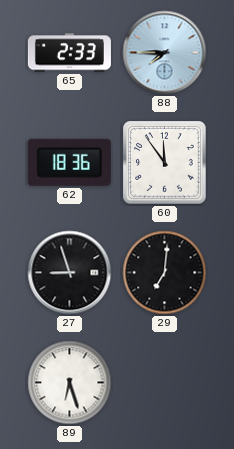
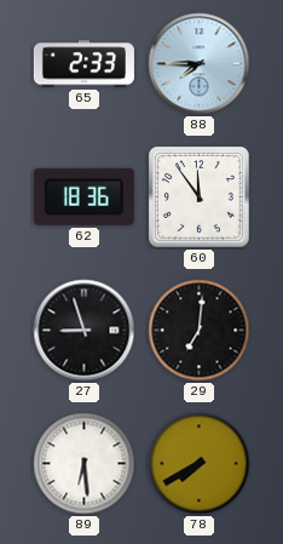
89: 6:27 -> 6:29 (85, 464)
78: none -> 7:40 (200, 464)
